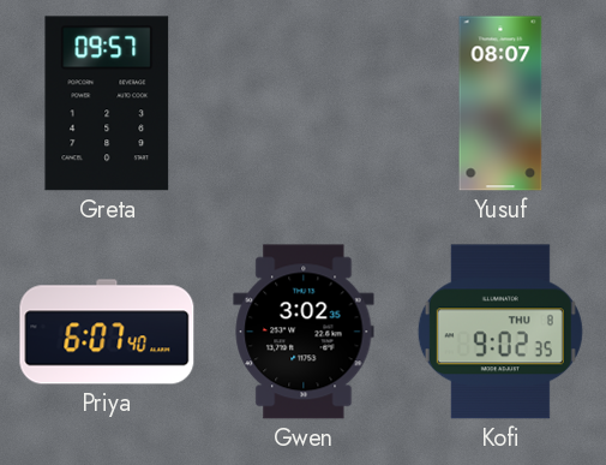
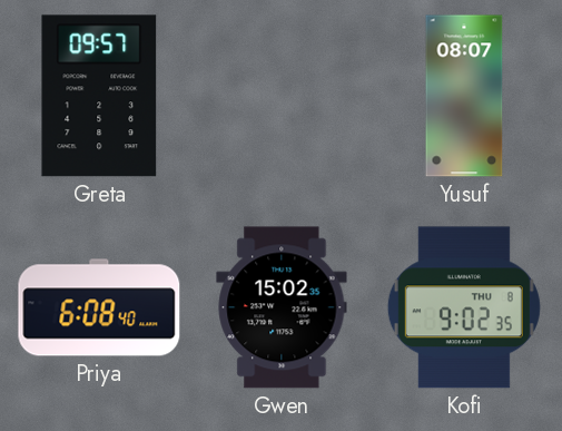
Priya: 6:07 -> 6:08 (99, 307)
Gwen: 3:02 -> 15:02 (282, 307)
